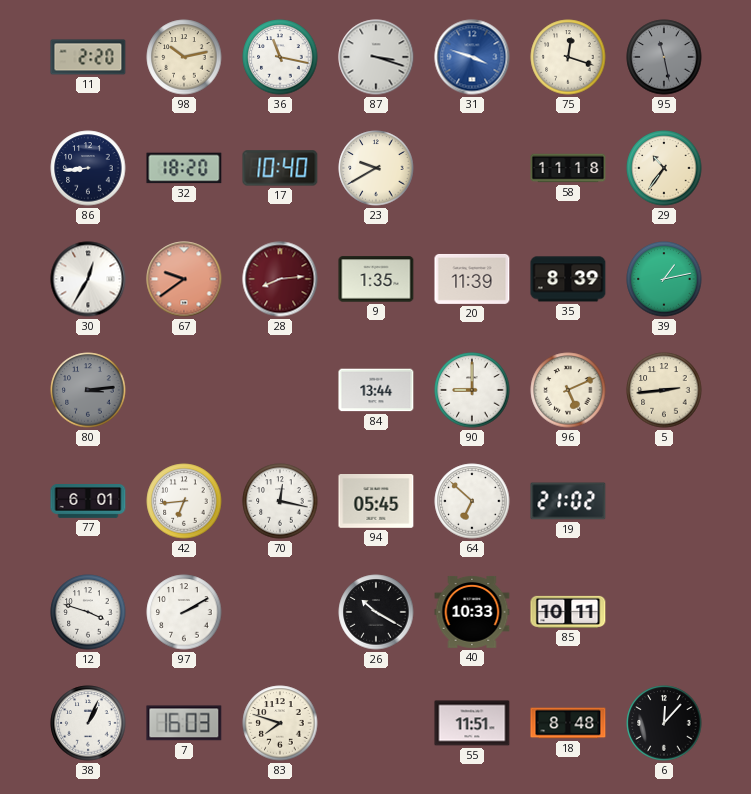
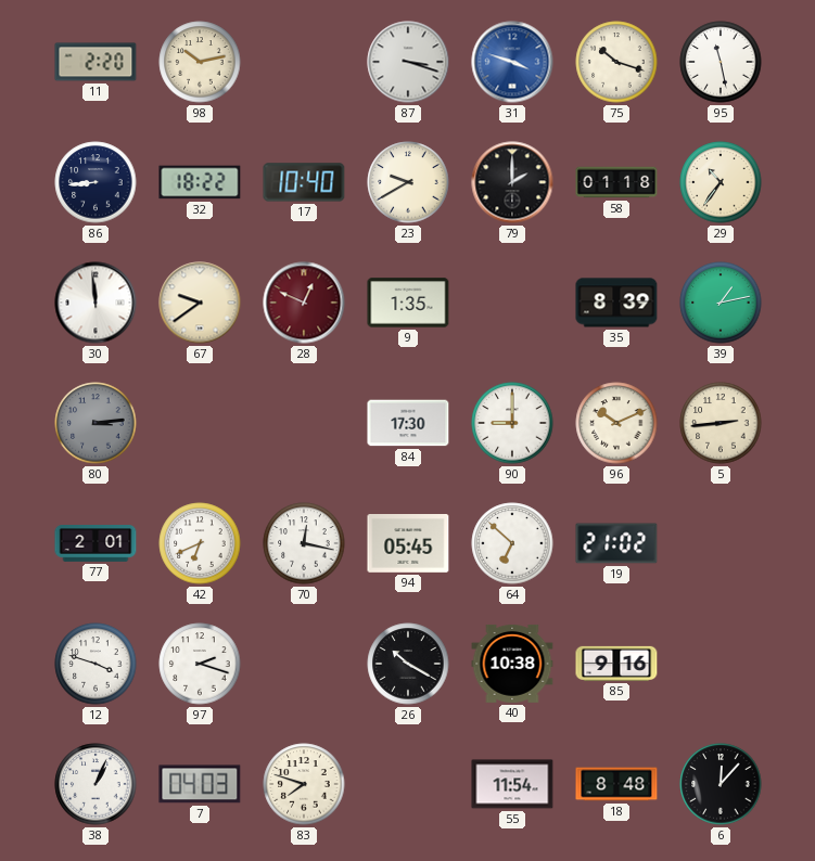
36: 11:17 -> none (280, 57)
75: 12:18 -> 10:18 (616, 62)
95 dial: grey -> white (721, 62)
32: 18:20 -> 18:22 (200, 182)
79: none -> 2:00 (512, 182)
58: 11:18 -> 01:18 (616, 182)
30: 12:35 -> 11:59 (95, 303)
67 dial: salmon -> cream (200, 303)
28: 8:14 -> 12:49 (304, 303)
20: 11:39 -> none (472, 279)
84: 13:44 -> 17:30 (408, 423)
96: 5:11 -> 10:11 (616, 423)
77: 6:01 -> 2:01 (95, 544)
42: 6:44 -> 6:41 (200, 543)
97: 2:10 -> 2:18 (200, 664)
40: 10:33 -> 10:38 (512, 664)
85: 10:11 -> 9:16 (616, 664)
7: 16:03 -> 04:03 (200, 784)
55: 11:51 -> 11:54 (512, 784)
